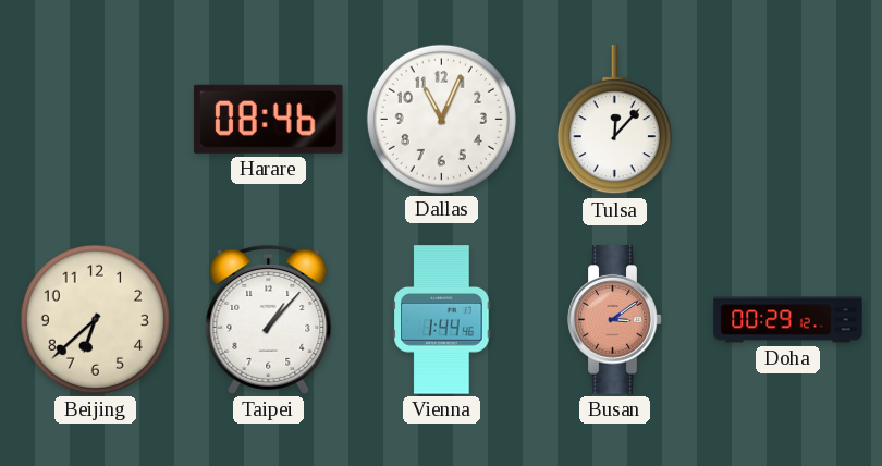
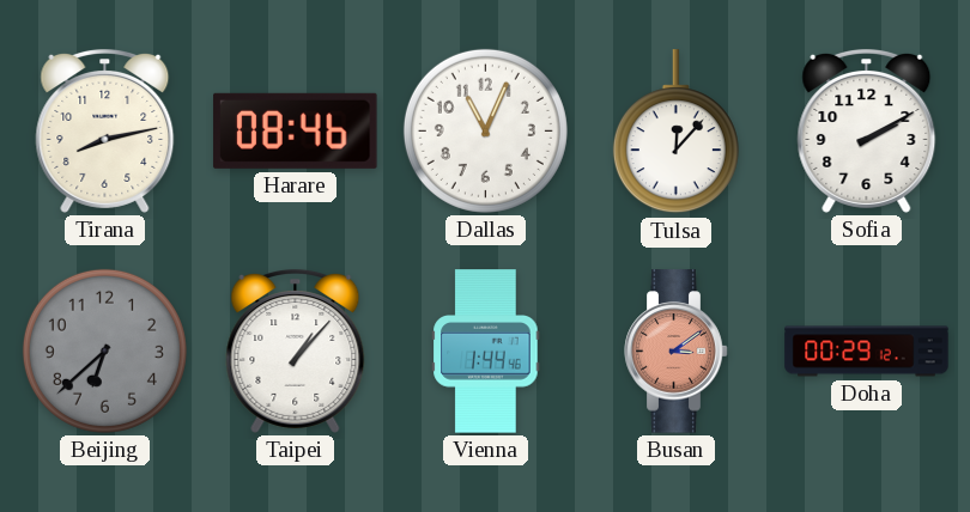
Tirana: none -> 8:13 (105, 130)
Sofia: none -> 2:10 (867, 130)
Beijing dial: cream -> grey (104, 351)
